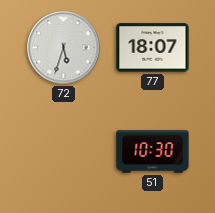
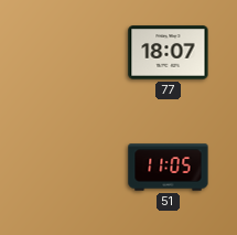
72: 5:33 -> none (64, 48)
51: 10:30 -> 11:05 (169, 168)
